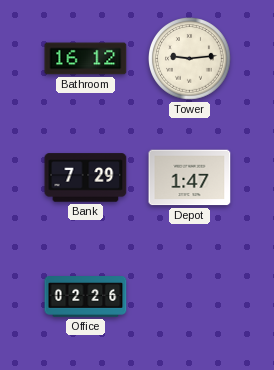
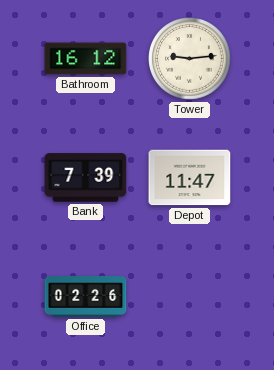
Bank: 7:29 -> 7:39 (86, 178)
Depot: 1:47 -> 11:47 (190, 178)
